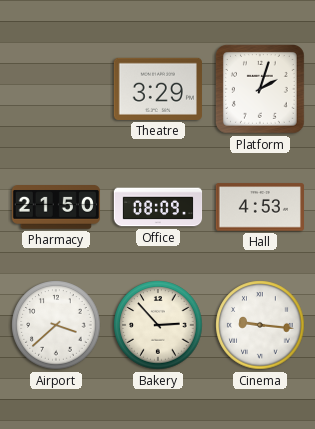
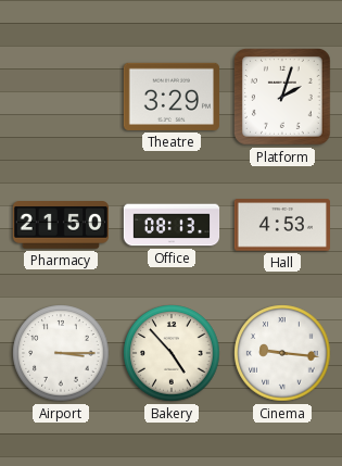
Office: 08:09 -> 08:13 (172, 225)
Airport: 3:38 -> 3:15 (61, 353)
Bakery: 2:53 -> 4:53 (172, 353)
